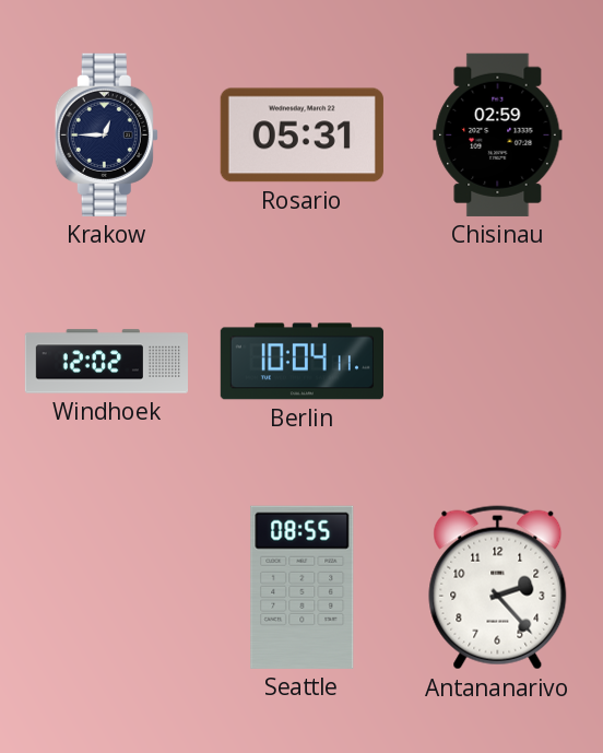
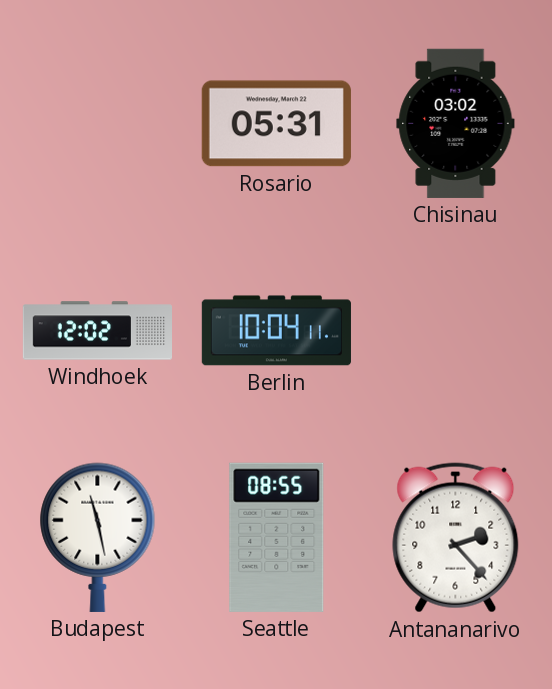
Krakow: 12:45 -> none (106, 134)
Chisinau: 02:59 -> 03:02 (456, 123)
Budapest: none -> 11:28 (98, 537)
